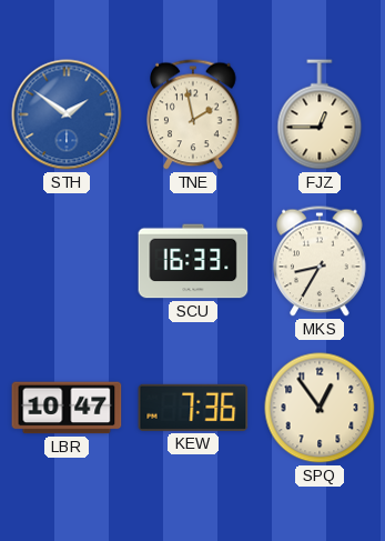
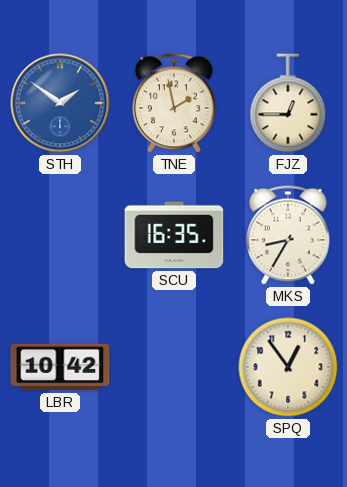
SCU: 16:33 -> 16:35 (174, 235)
LBR: 10:47 -> 10:42 (60, 367)
KEW: 7:36 -> none (193, 408)
